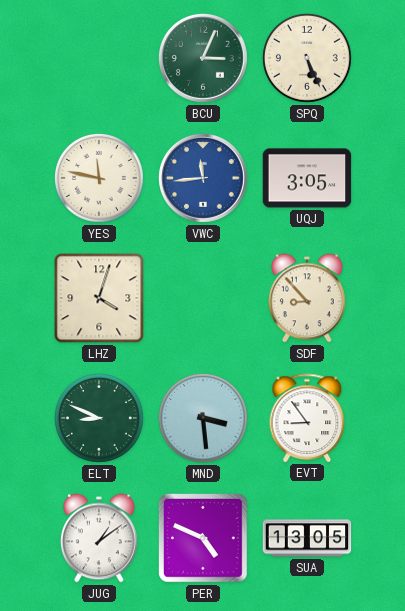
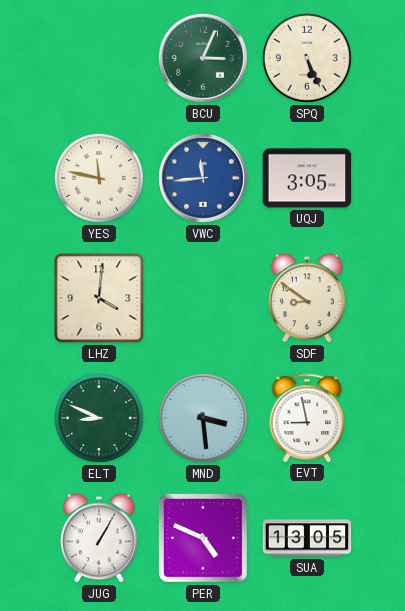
LHZ: 4:03 -> 4:01 (99, 298)
SDF: 8:53 -> 8:51 (308, 298)
EVT: 8:54 -> 8:58 (307, 418)
JUG: 1:09 -> 1:05 (100, 538)
